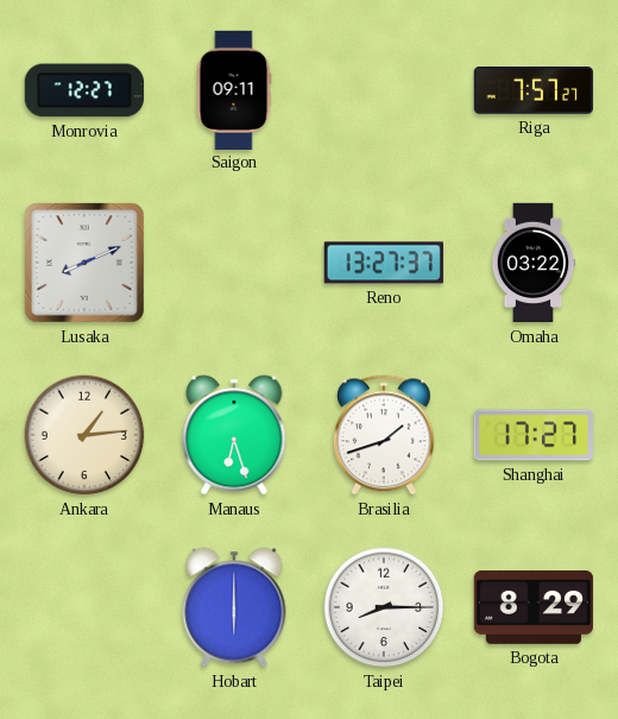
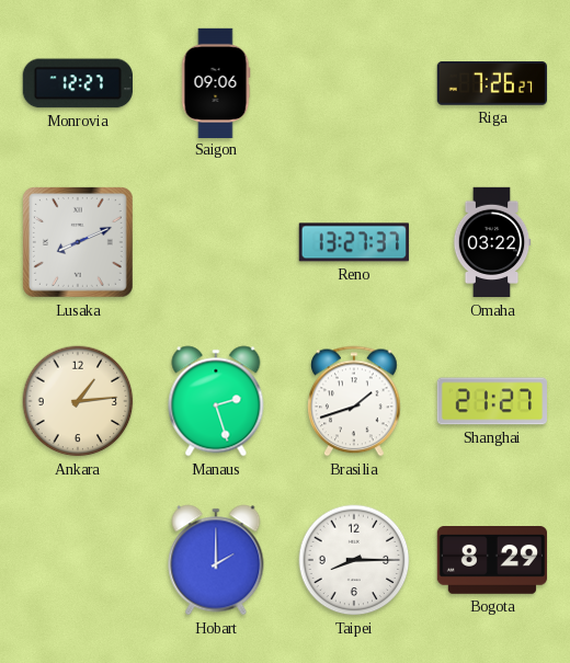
Saigon: 09:11 -> 09:06 (216, 82)
Riga: 7:57 -> 7:26 (492, 84)
Manaus: 6:27 -> 2:27 (216, 401)
Shanghai: 17:27 -> 21:27 (491, 401)
Hobart: 6:00 -> 2:00 (216, 560)
